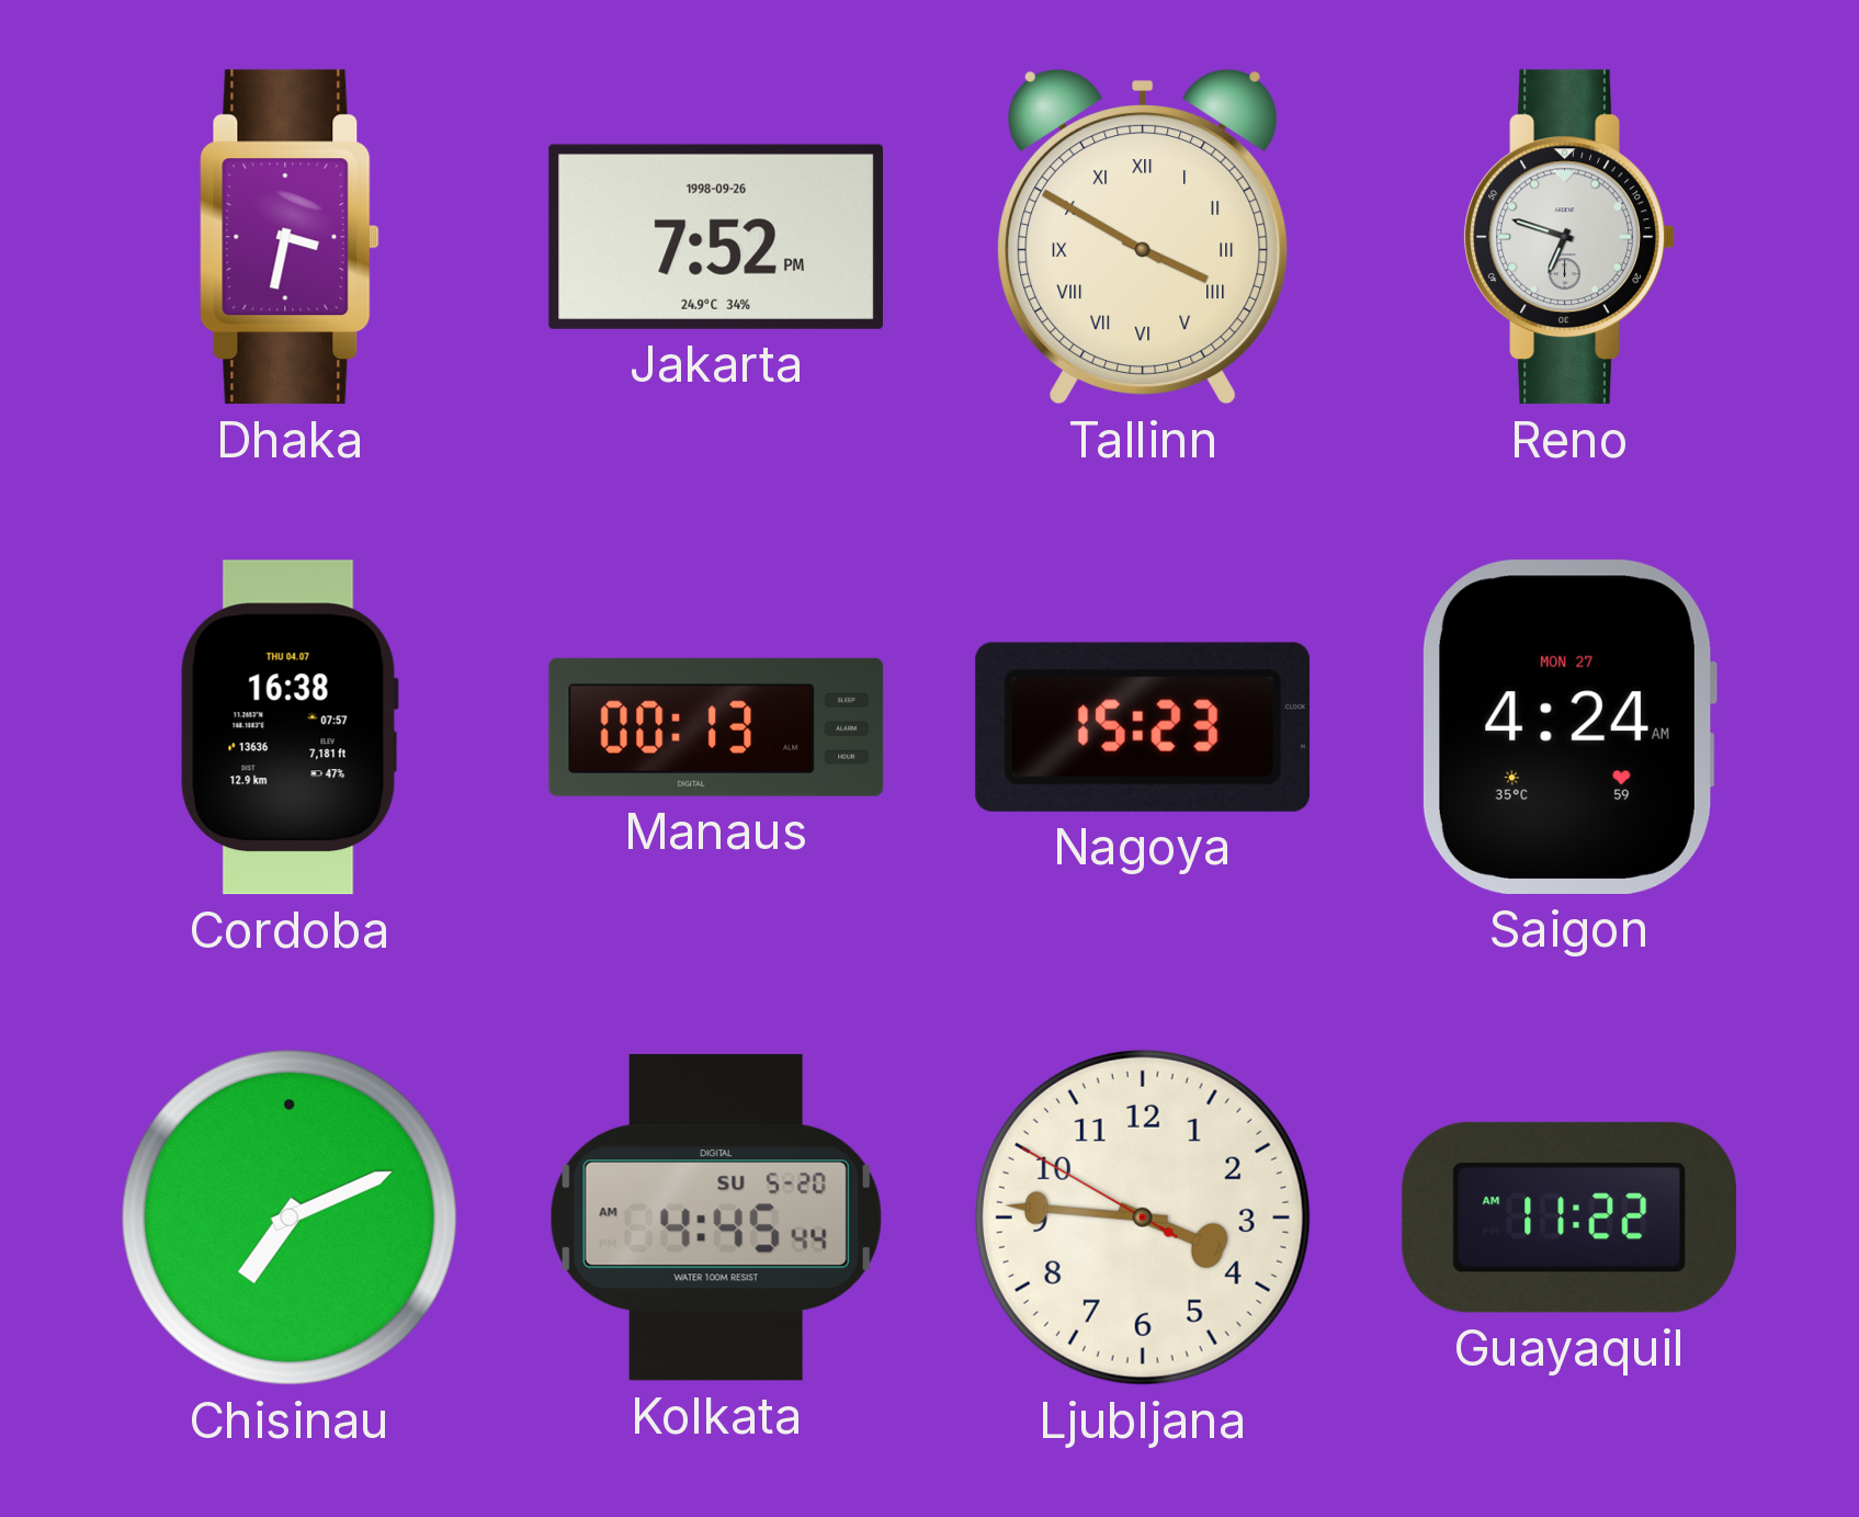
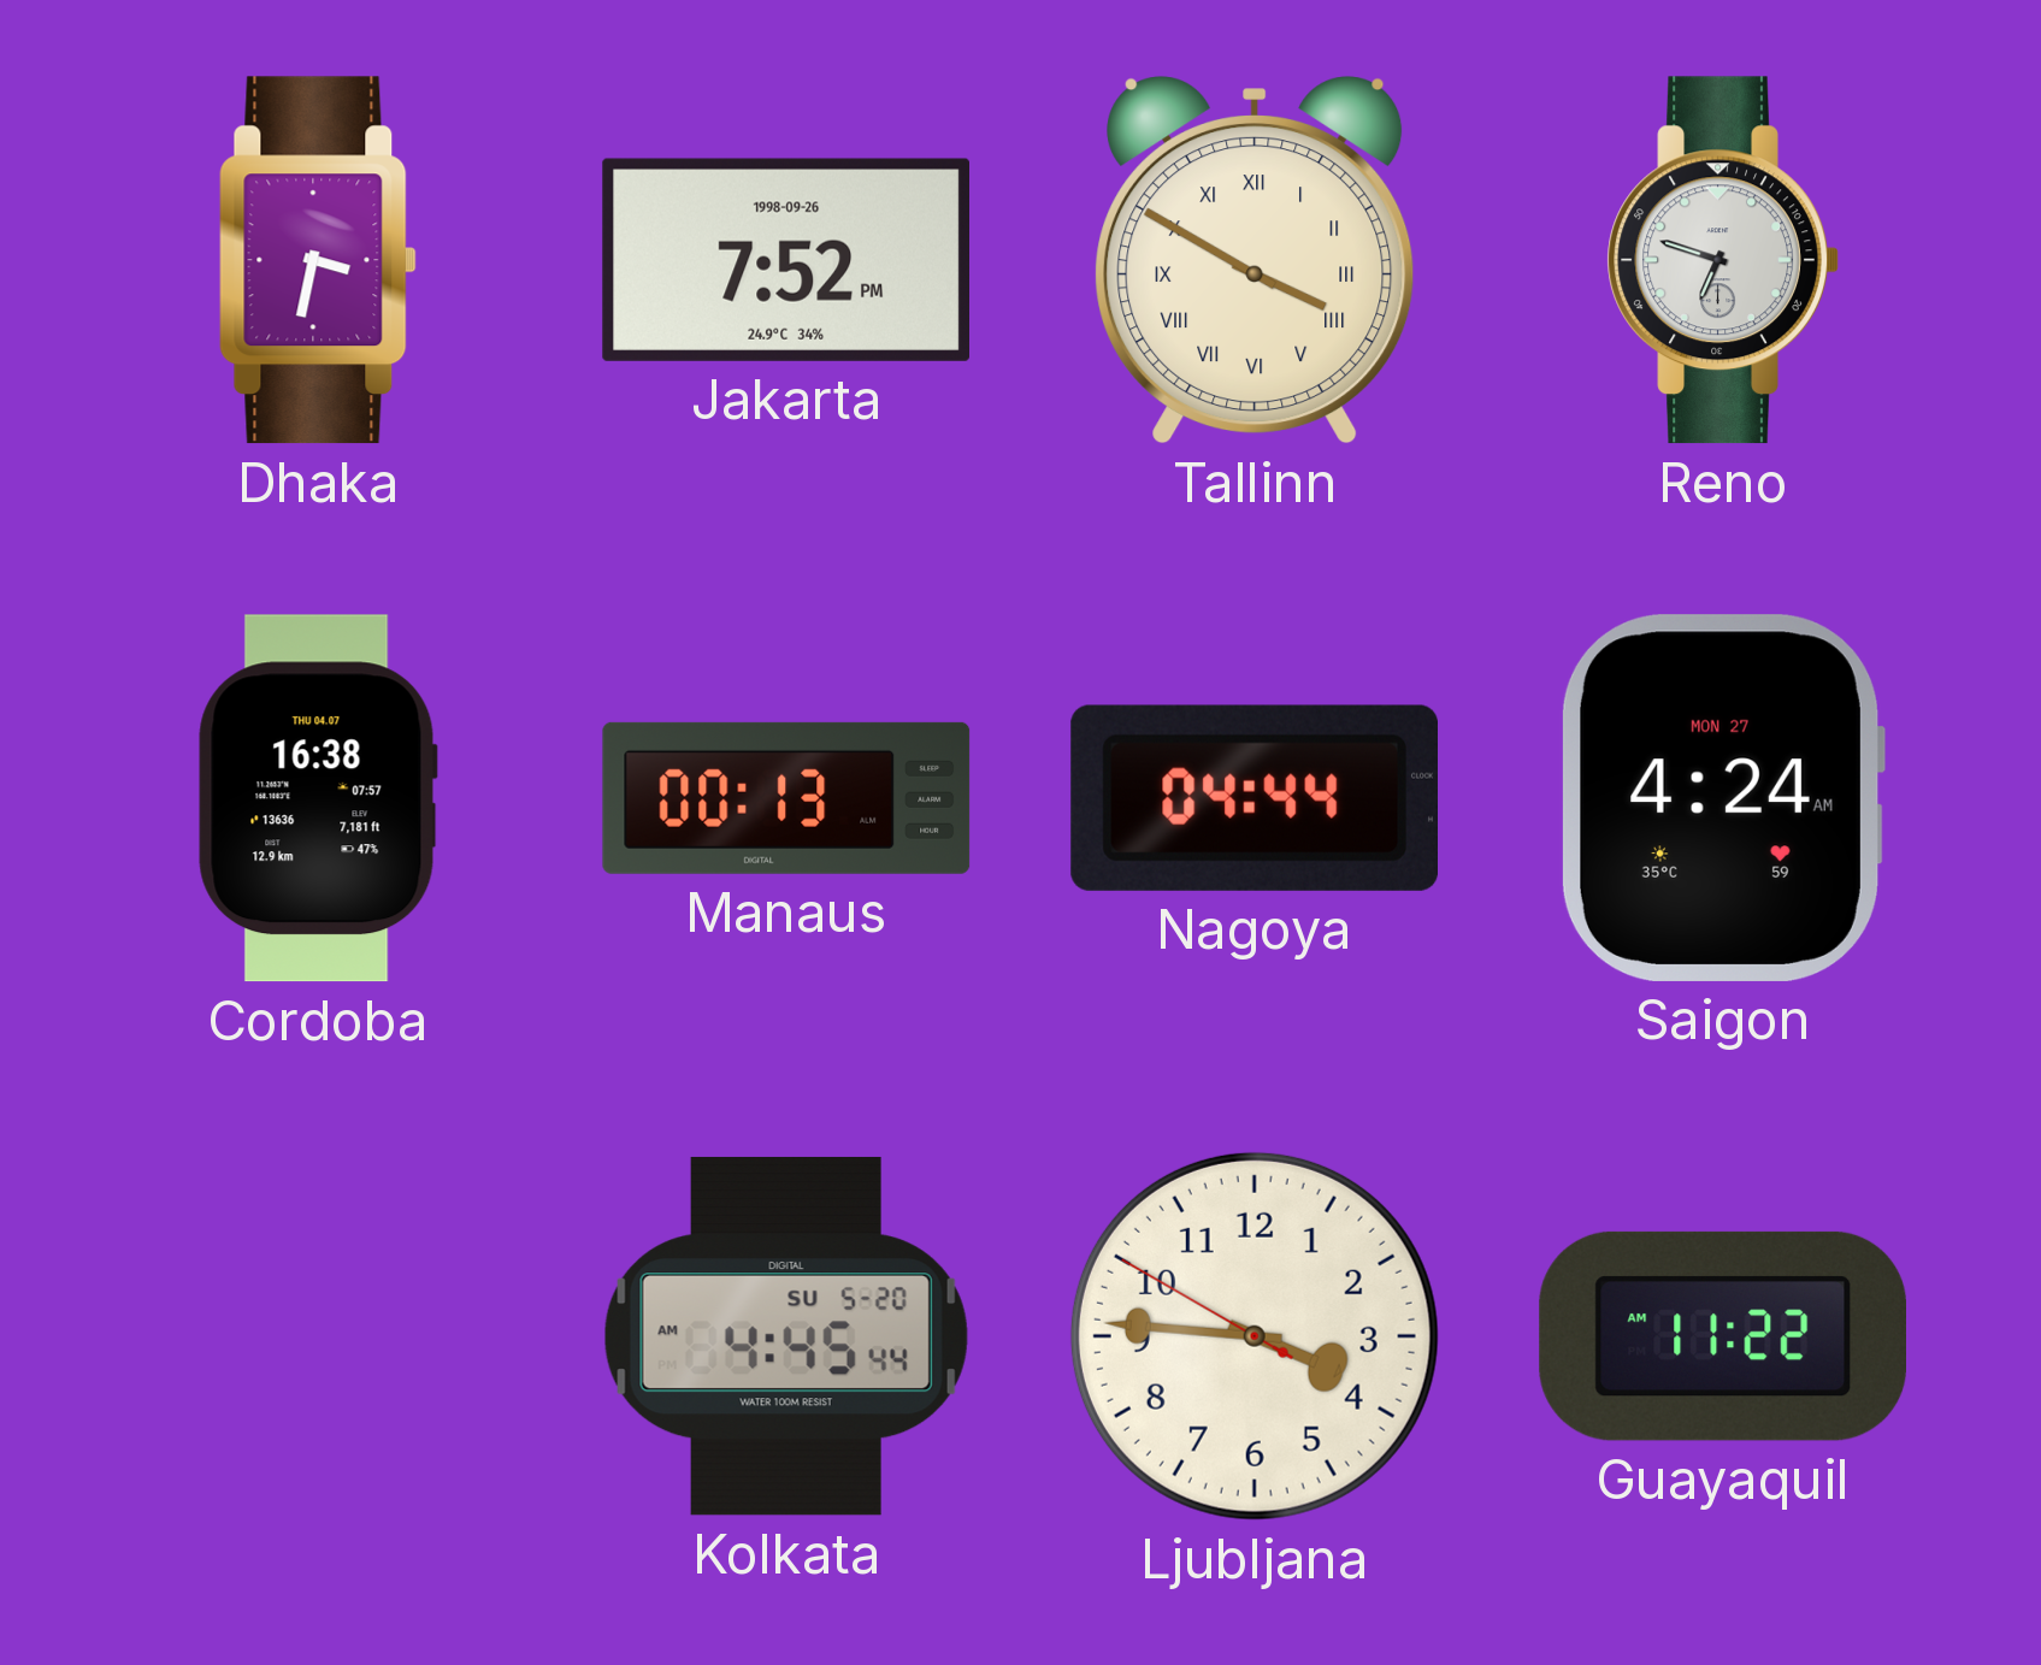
Nagoya: 15:23 -> 04:44 (1253, 798)
Chisinau: 7:11 -> none (290, 1218)
